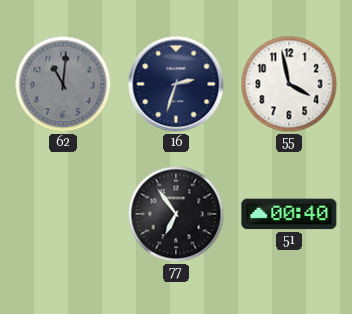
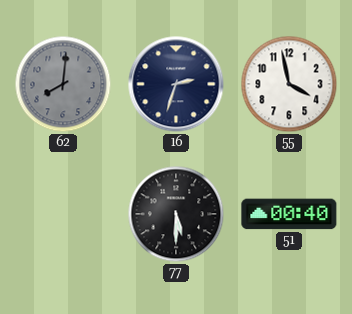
62: 11:01 -> 8:01 (63, 84)
77: 6:54 -> 5:30 (176, 214)
